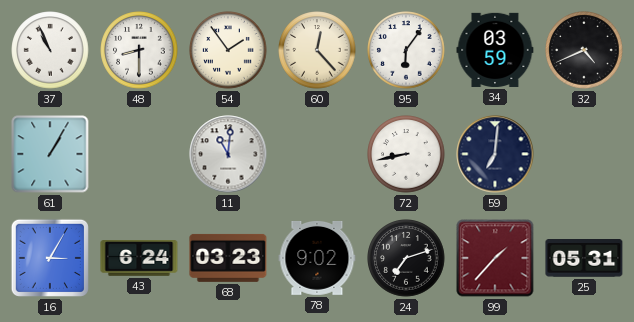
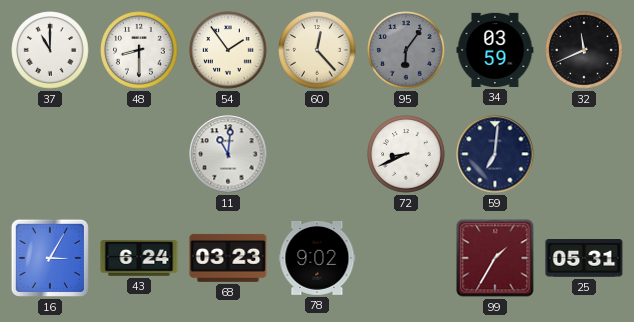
37: 10:56 -> 11:00 (50, 50)
95 dial: white -> grey (406, 50)
32: 4:41 -> 11:41 (584, 50)
61: 1:05 -> none (50, 154)
72: 8:43 -> 8:41 (406, 154)
24: 7:12 -> none (406, 258)
99: 1:37 -> 1:35 (495, 258)
